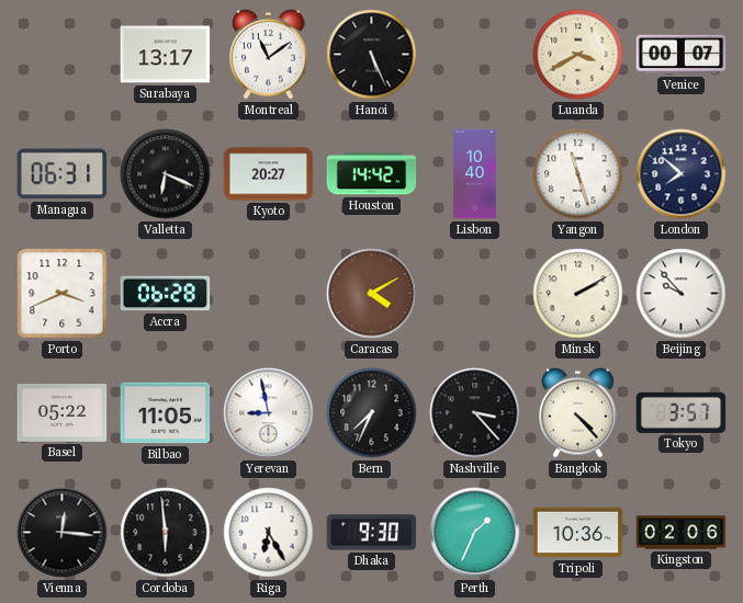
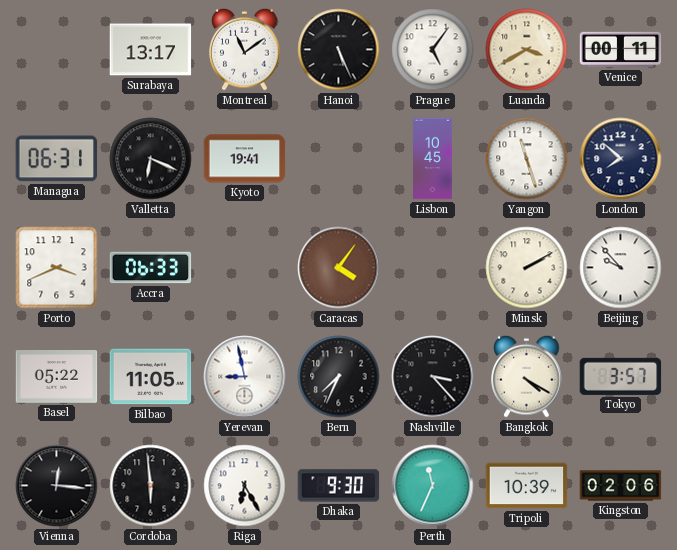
Prague: none -> 5:06 (433, 50)
Venice: 00:07 -> 00:11 (621, 50)
Kyoto: 20:27 -> 19:41 (245, 159)
Houston: 14:42 -> none (372, 174)
Lisbon: 10:40 -> 10:45 (433, 159)
Accra: 06:28 -> 06:33 (151, 268)
Caracas: 4:10 -> 4:06 (339, 268)
Bangkok: 4:23 -> 4:20 (527, 376)
Perth: 1:34 -> 11:34 (433, 486)
Tripoli: 10:36 -> 10:39 (527, 486)
